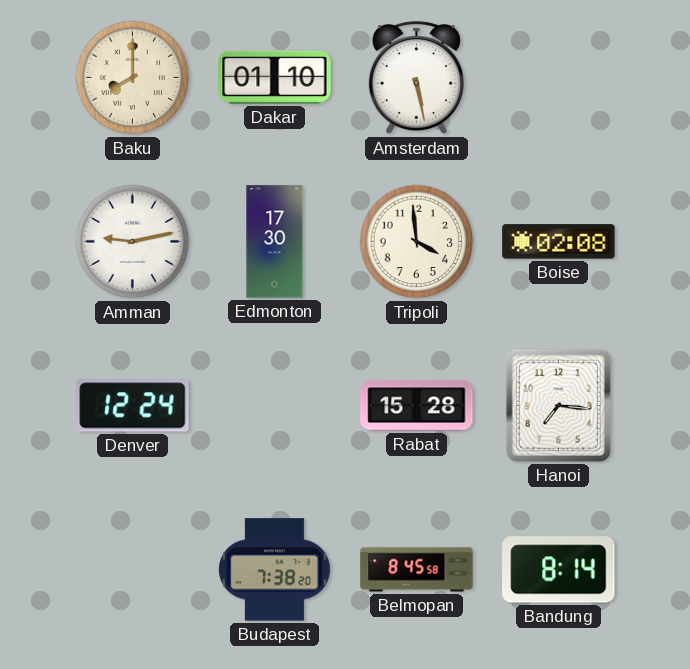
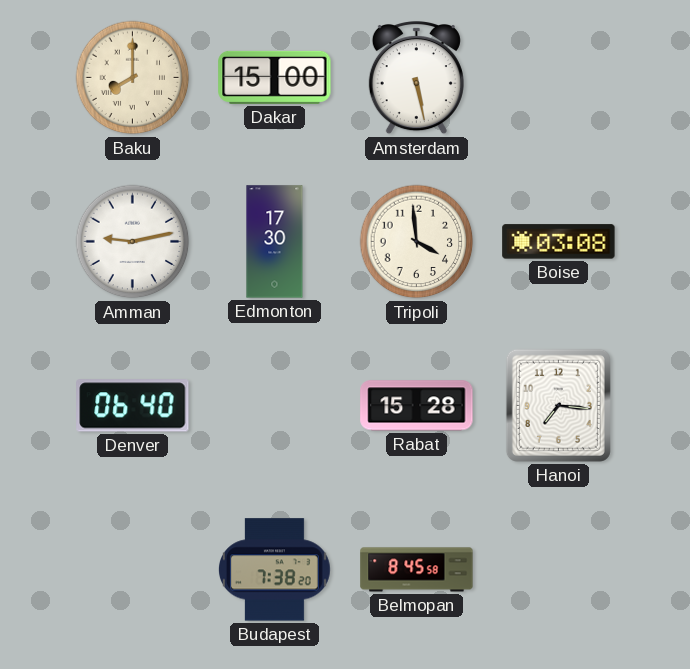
Dakar: 01:10 -> 15:00 (275, 77)
Boise: 02:08 -> 03:08 (559, 242)
Denver: 12:24 -> 06:40 (133, 406)
Bandung: 8:14 -> none (559, 570)
